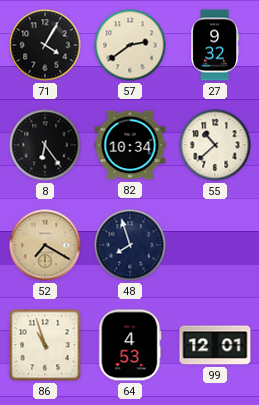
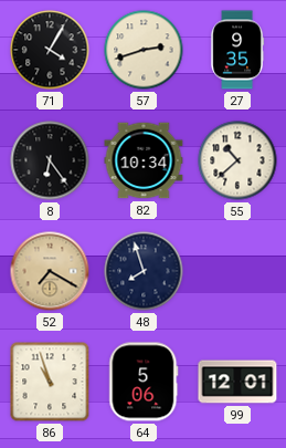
57: 2:39 -> 2:42 (144, 50)
27: 9:32 -> 9:35 (237, 50)
64: 4:53 -> 5:06 (144, 382)
